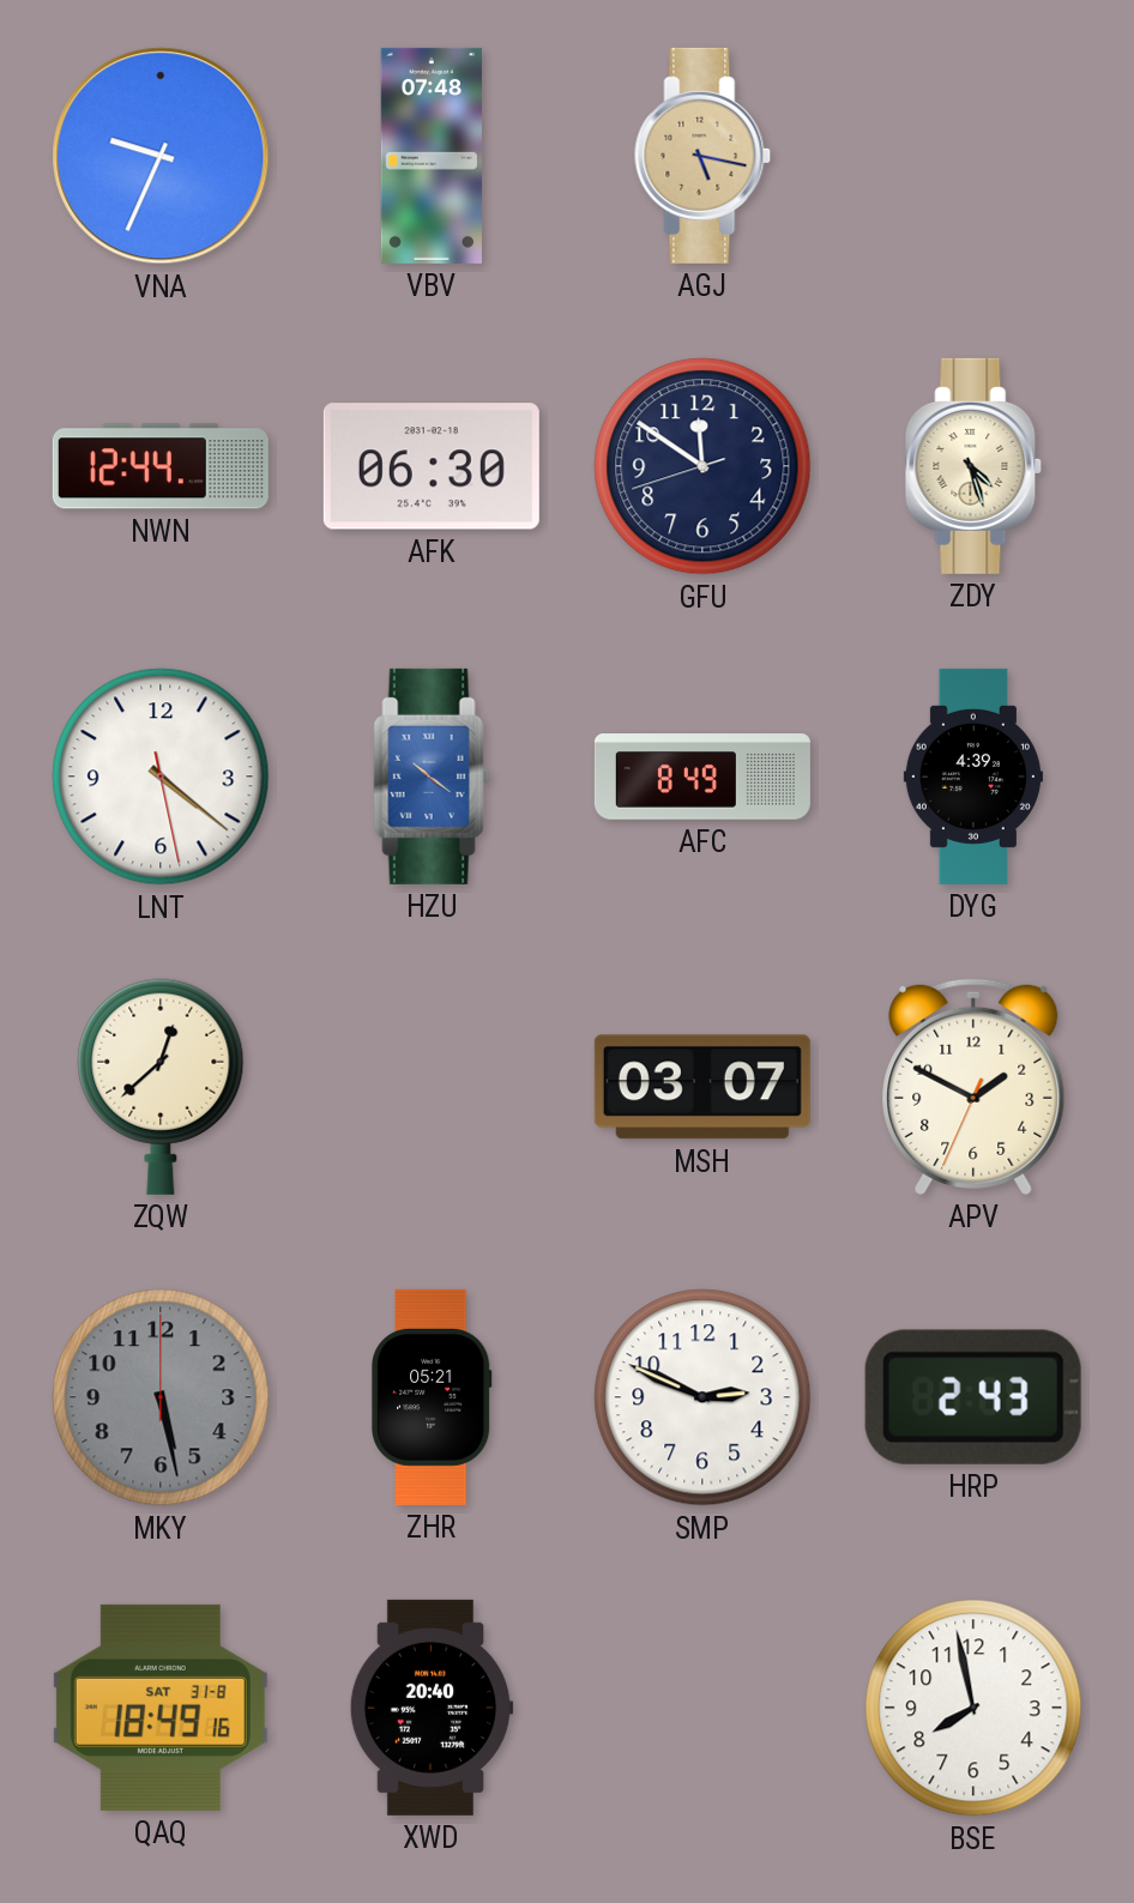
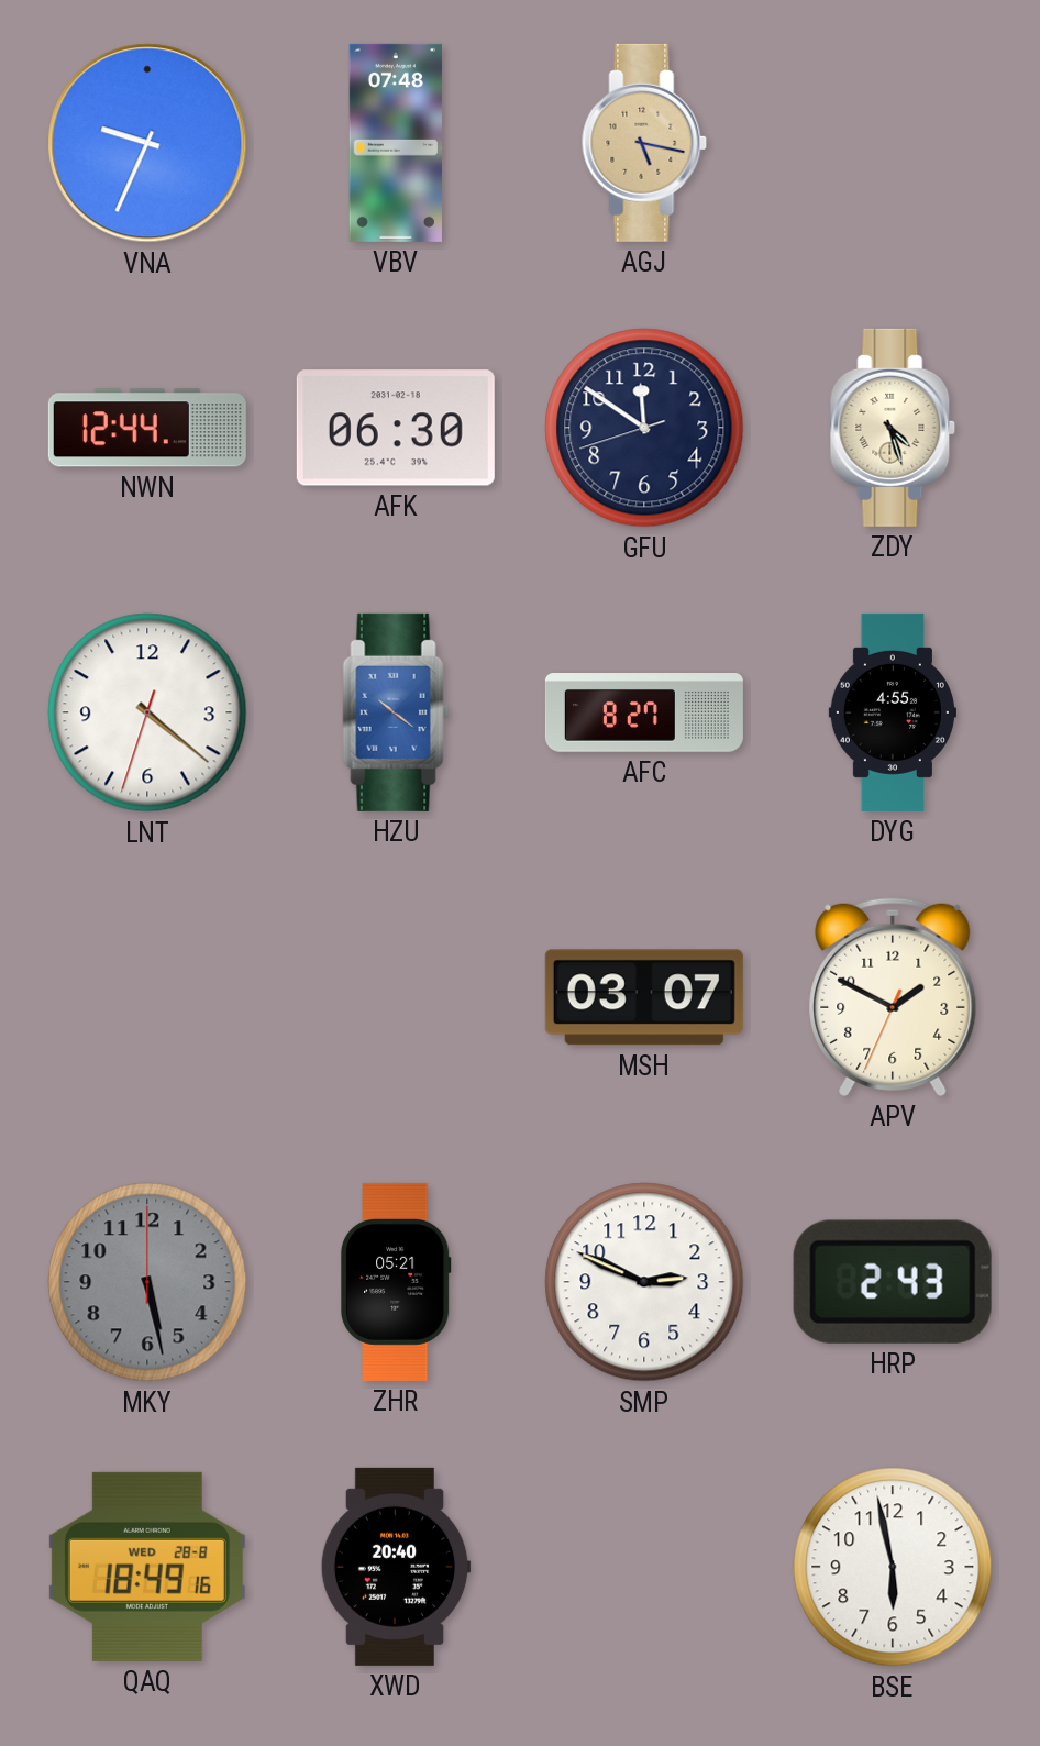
LNT: 4:21:28 -> 4:21:33 (147, 712)
AFC: 8:49 -> 8:27 (644, 714)
DYG: 4:39 -> 4:55 (893, 712)
ZQW: 12:38 -> none (161, 1087)
QAQ date: SAT 31-8 -> WED 28-8 (147, 1567)
BSE: 7:58 -> 5:58 (893, 1567)
